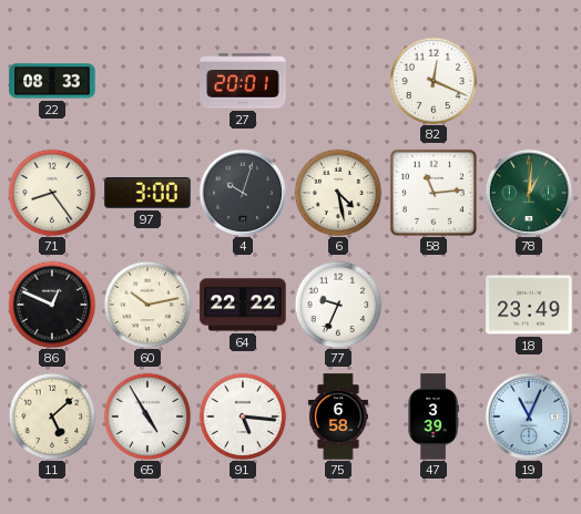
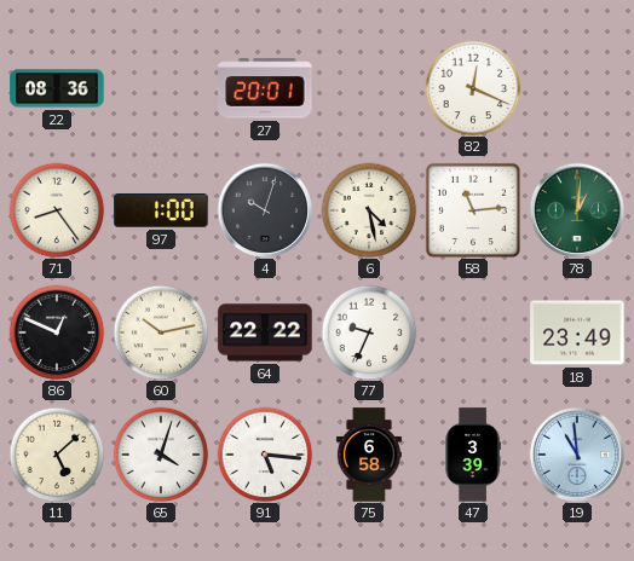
22: 08:33 -> 08:36 (57, 88)
97: 3:00 -> 1:00 (161, 212)
65: 4:55 -> 4:03 (161, 455)
19: 11:04 -> 10:59 (576, 453)
